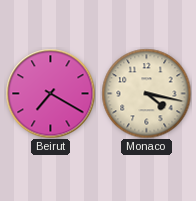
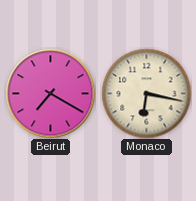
Monaco: 4:17 -> 6:17 (146, 93)
